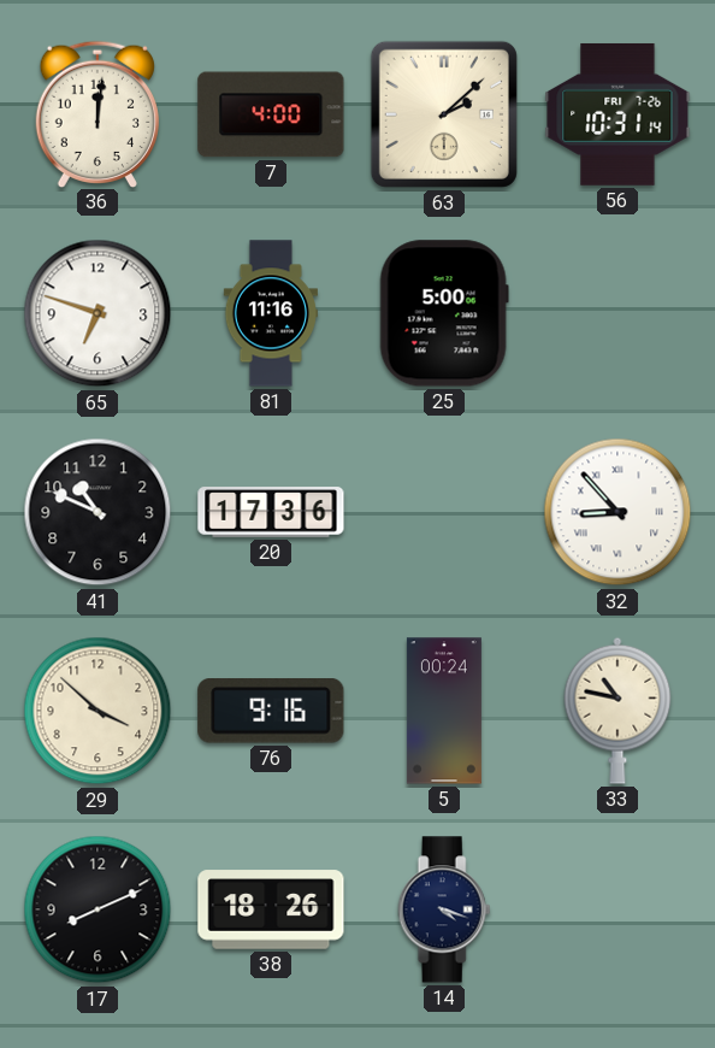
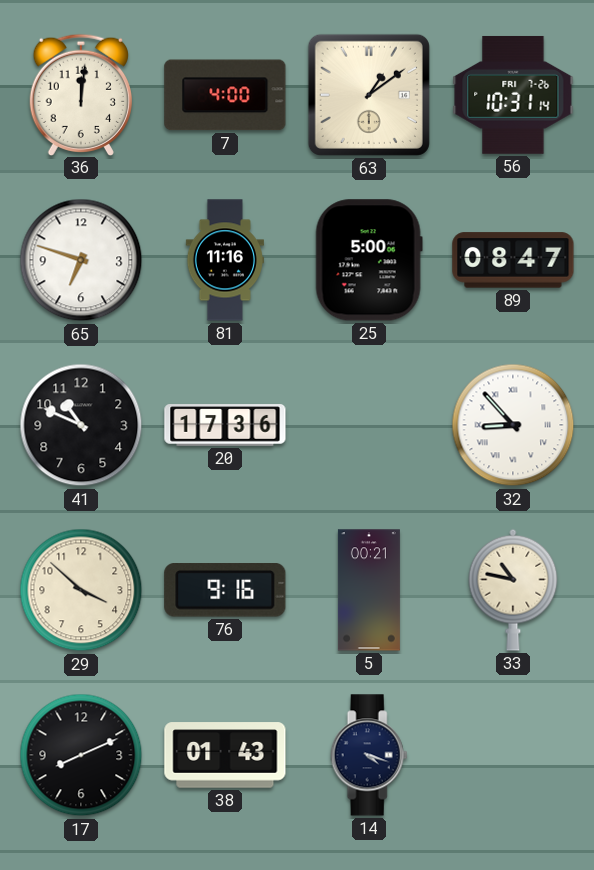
63: 2:08 -> 1:09 (369, 95)
89: none -> 08:47 (513, 260)
5: 00:24 -> 00:21 (369, 590)
38: 18:26 -> 01:43 (225, 755)
